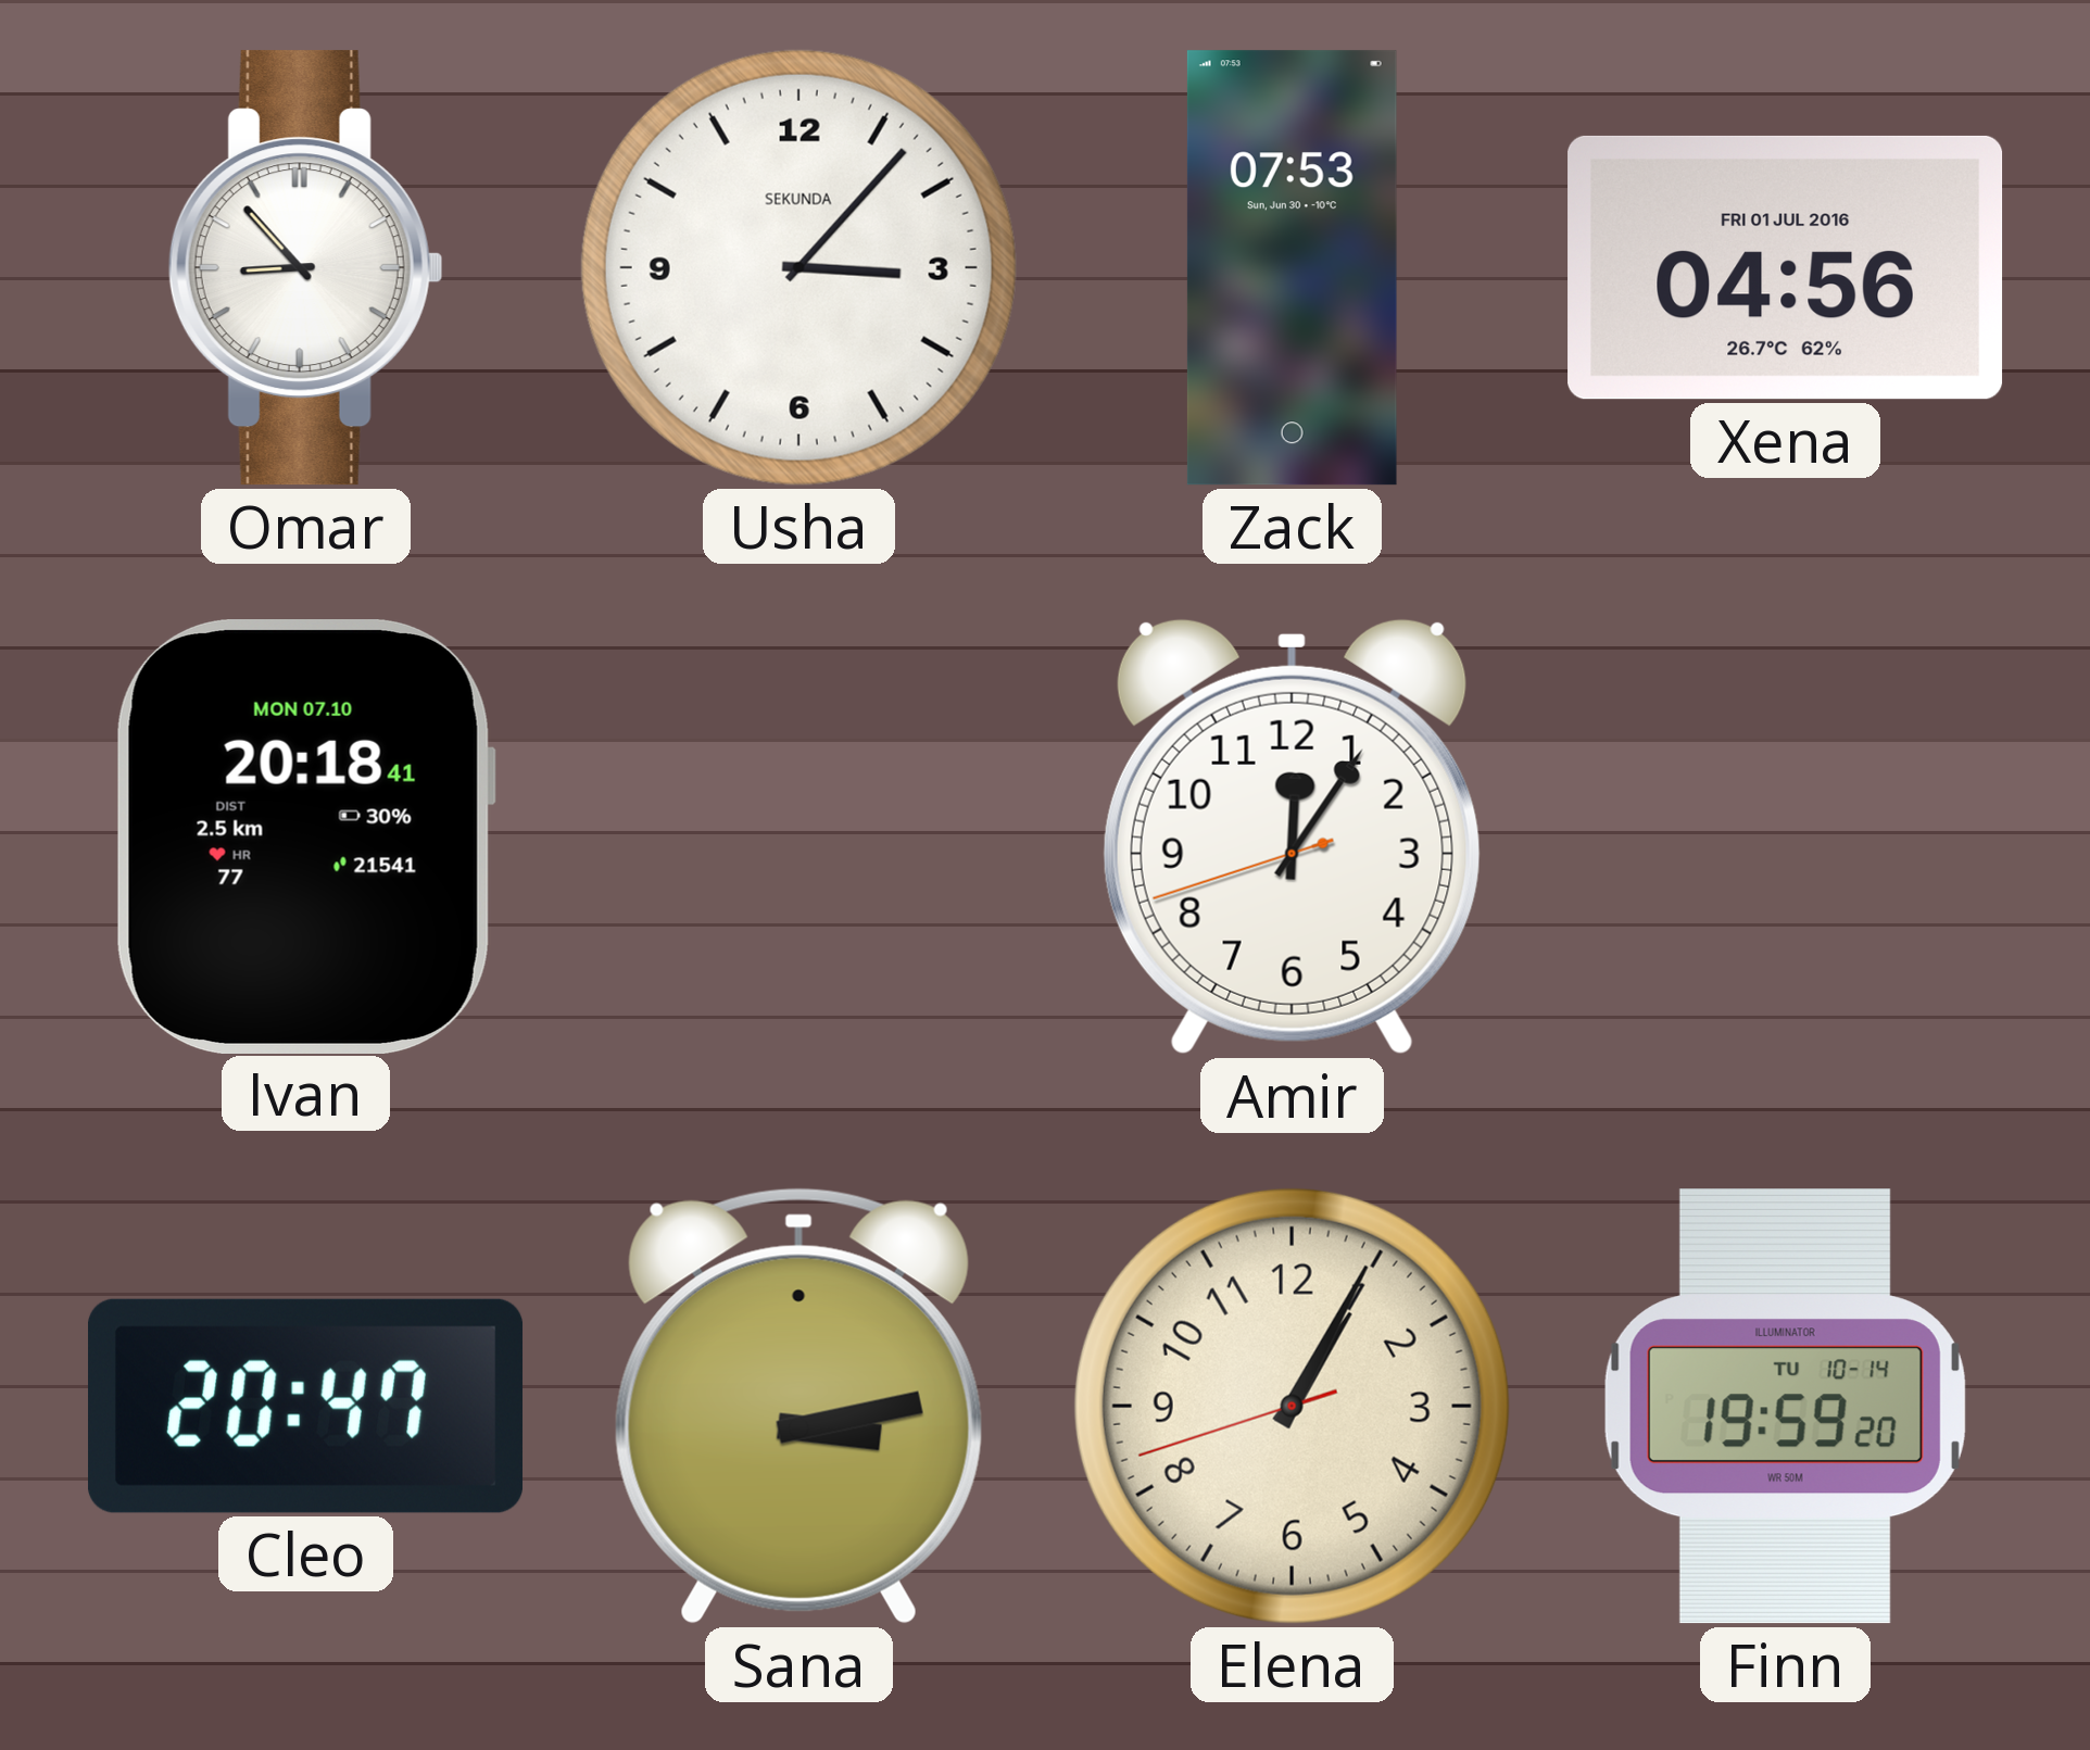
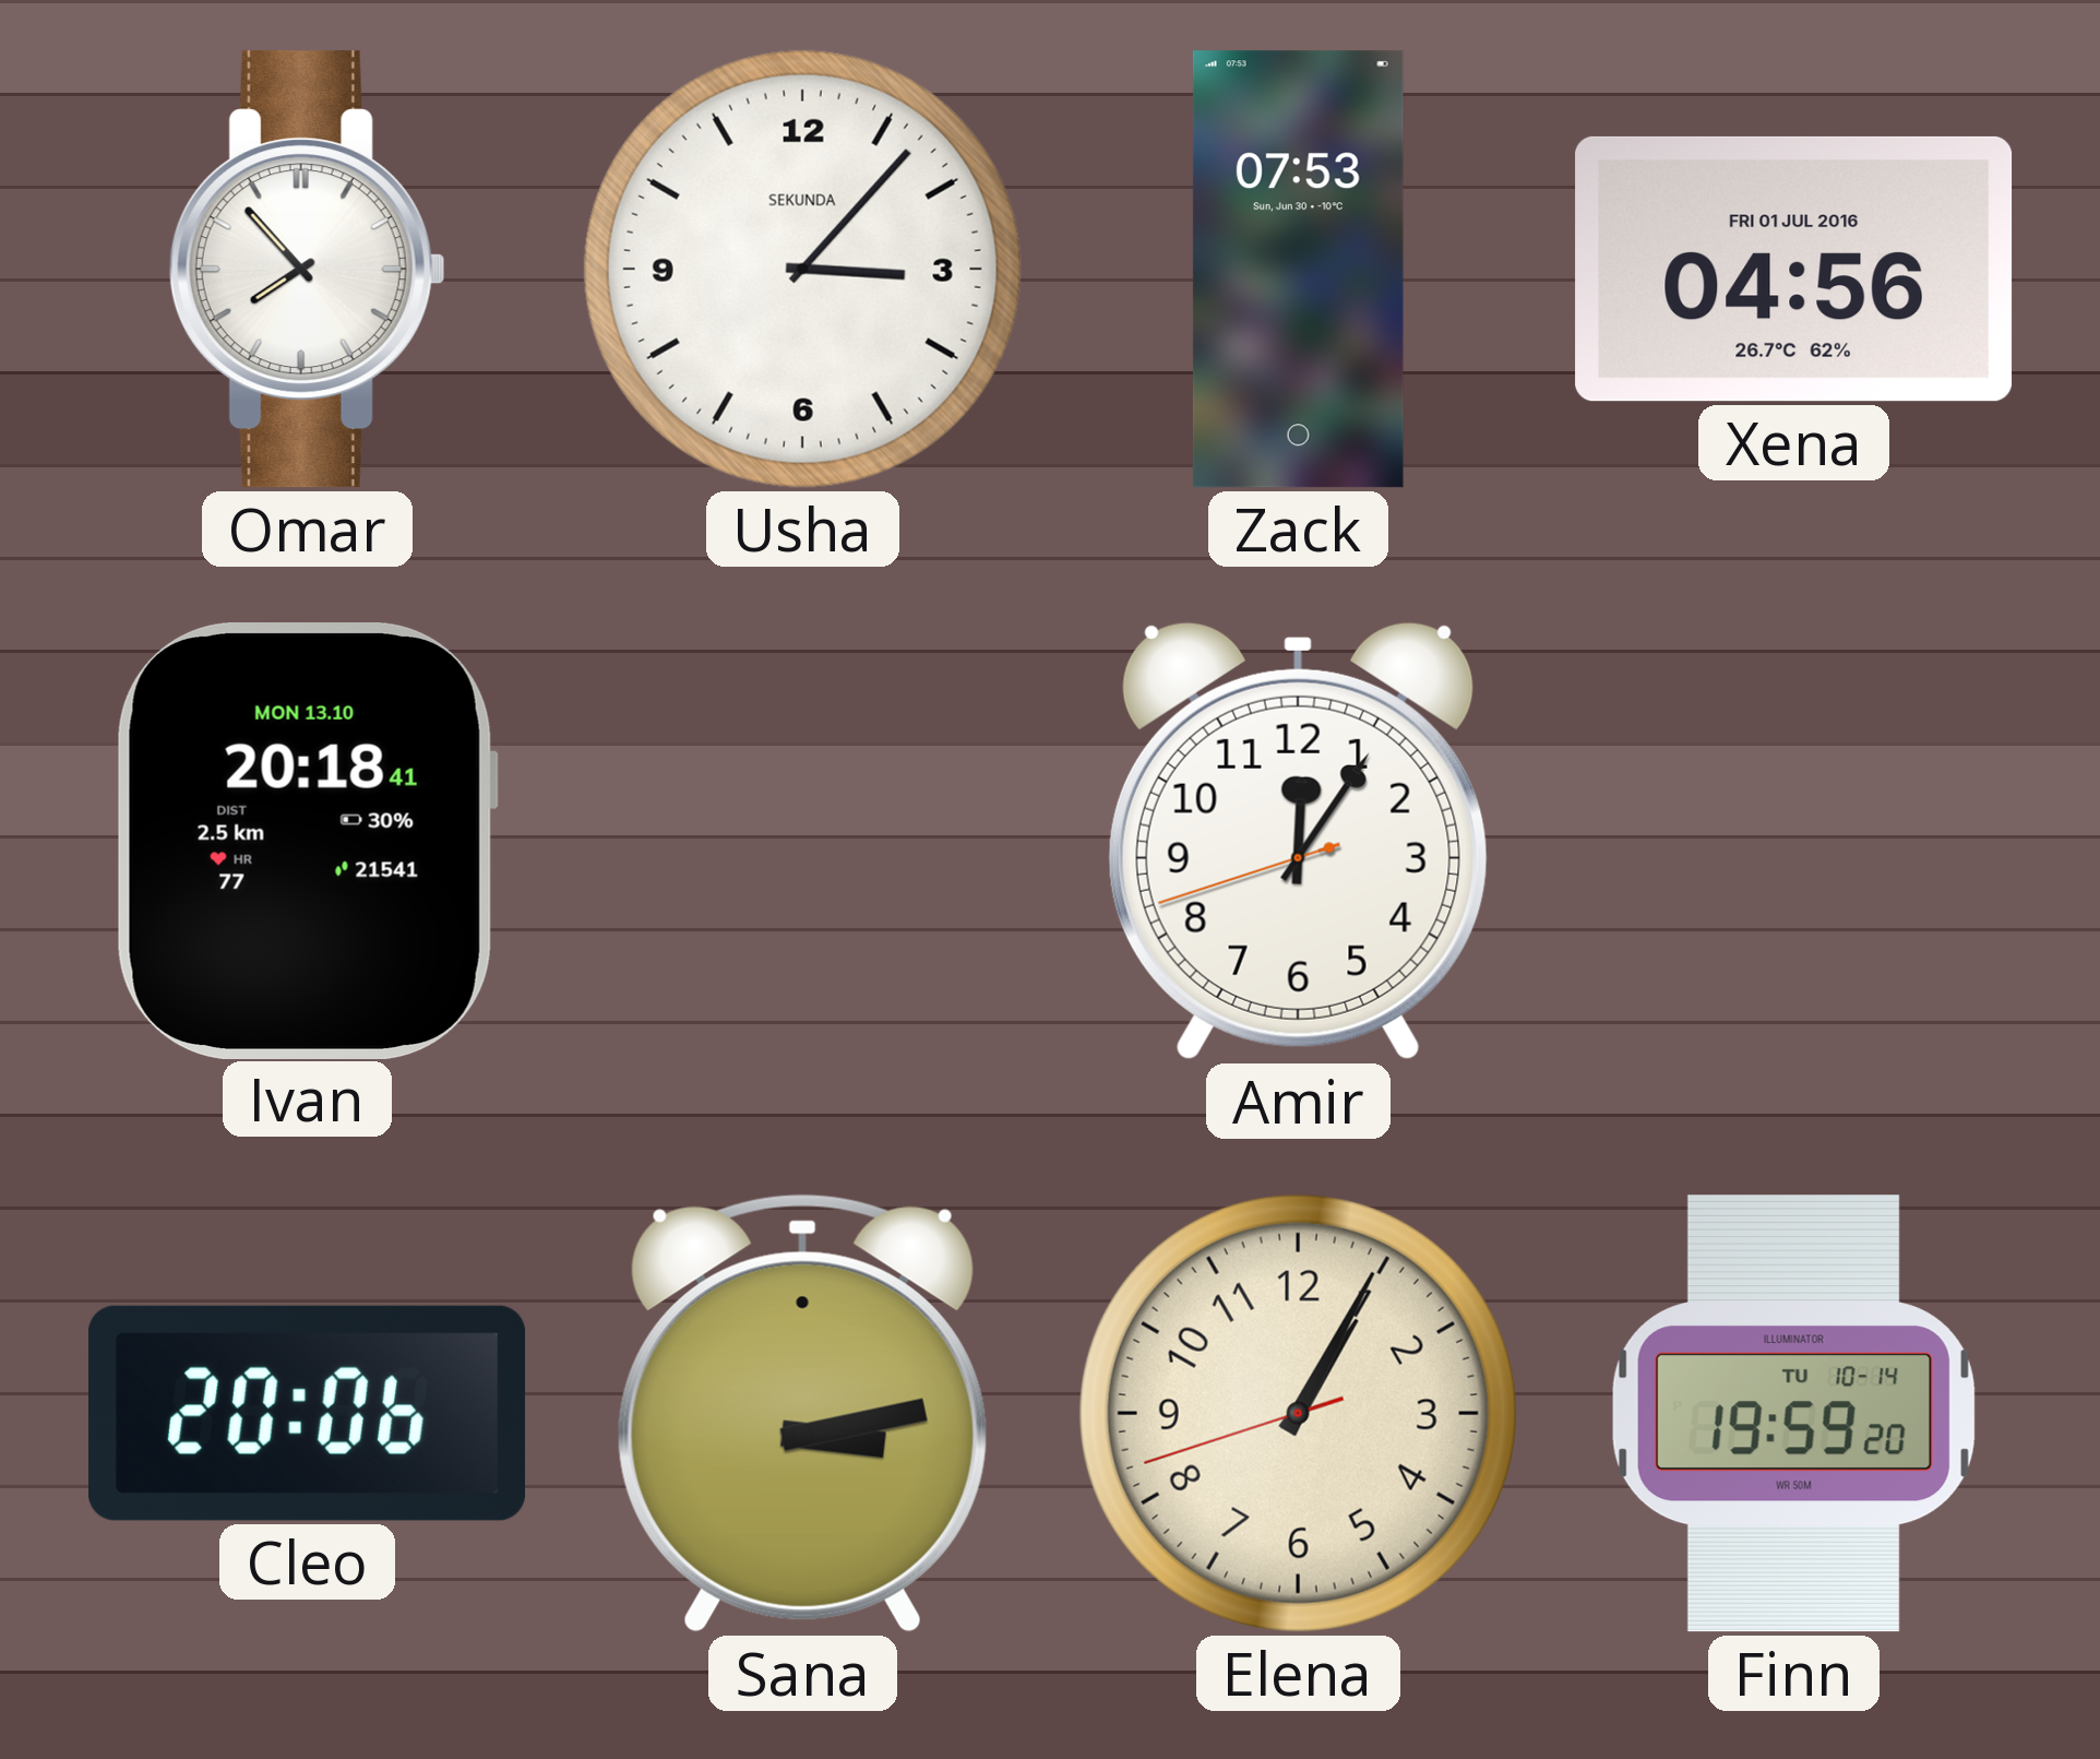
Omar: 8:53 -> 7:53 (307, 270)
Ivan date: MON 07.10 -> MON 13.10 (307, 841)
Cleo: 20:47 -> 20:06 (308, 1413)
